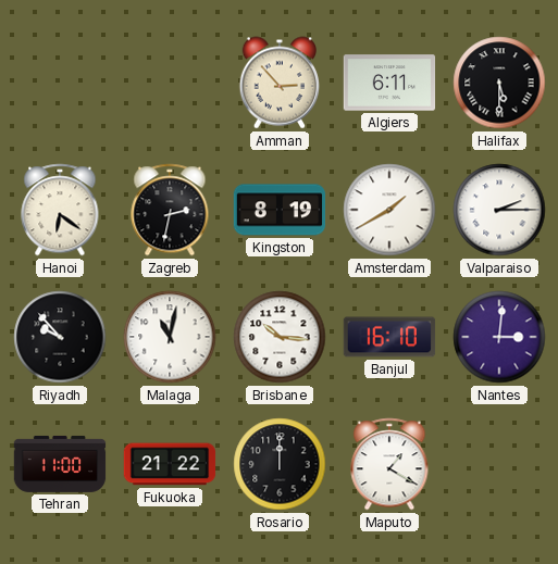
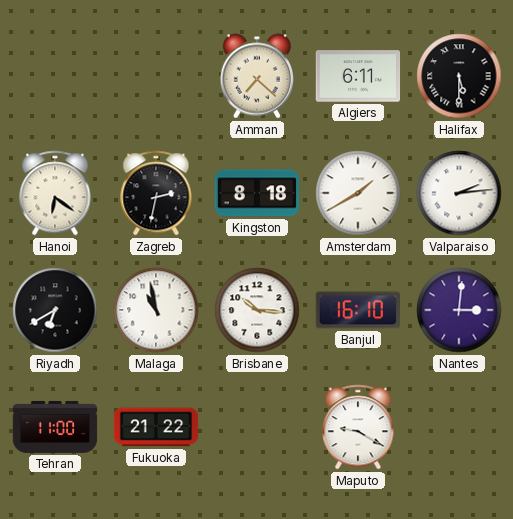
Amman: 2:53 -> 7:22 (256, 76)
Kingston: 8:19 -> 8:18 (257, 193)
Valparaiso: 2:15 -> 2:14 (459, 193)
Riyadh: 9:53 -> 6:40 (55, 310)
Malaga: 11:02 -> 10:58 (156, 310)
Rosario: 12:00 -> none (280, 464)
Maputo: 1:20 -> 9:20 (358, 427)
